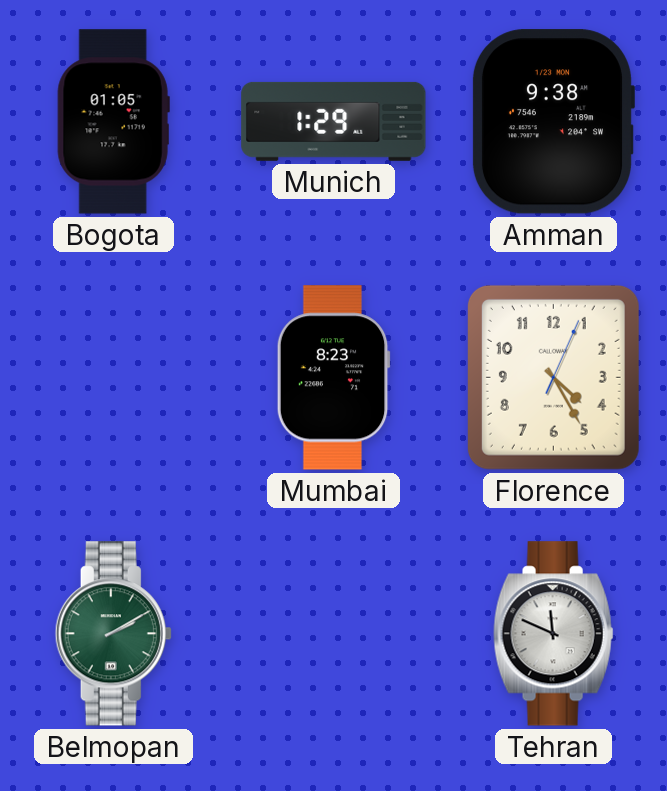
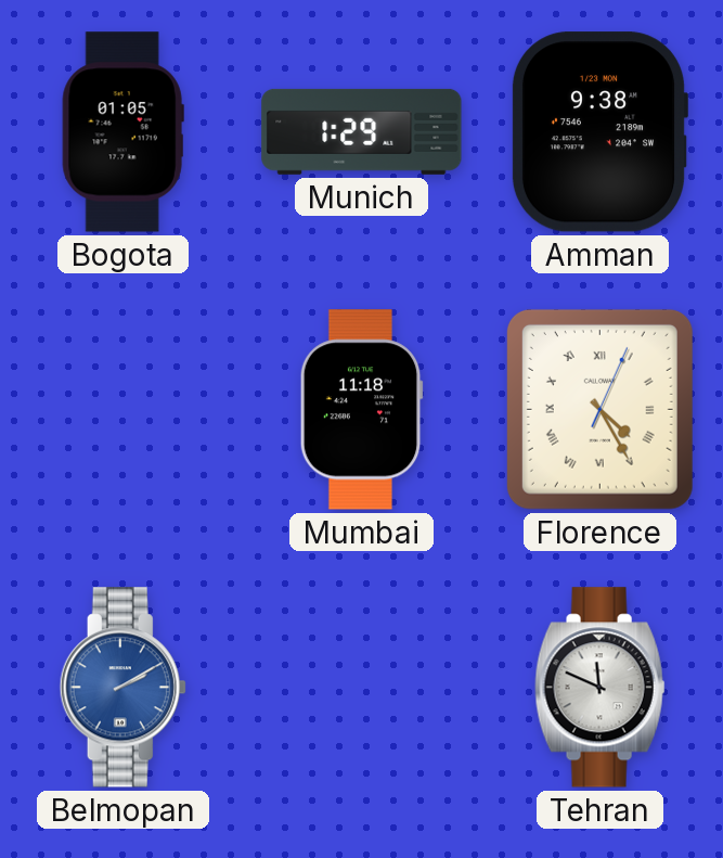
Mumbai: 8:23 -> 11:18 (361, 410)
Florence numerals: Arabic -> Roman (599, 409)
Belmopan dial: green -> blue (122, 688)
